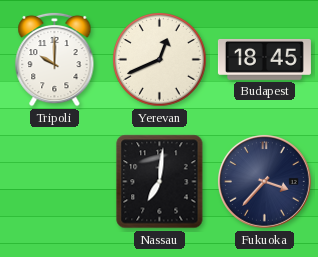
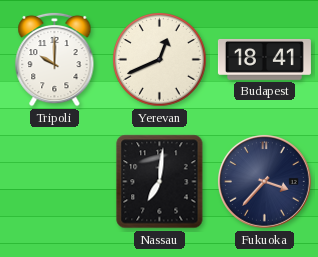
Budapest: 18:45 -> 18:41 (264, 59)
